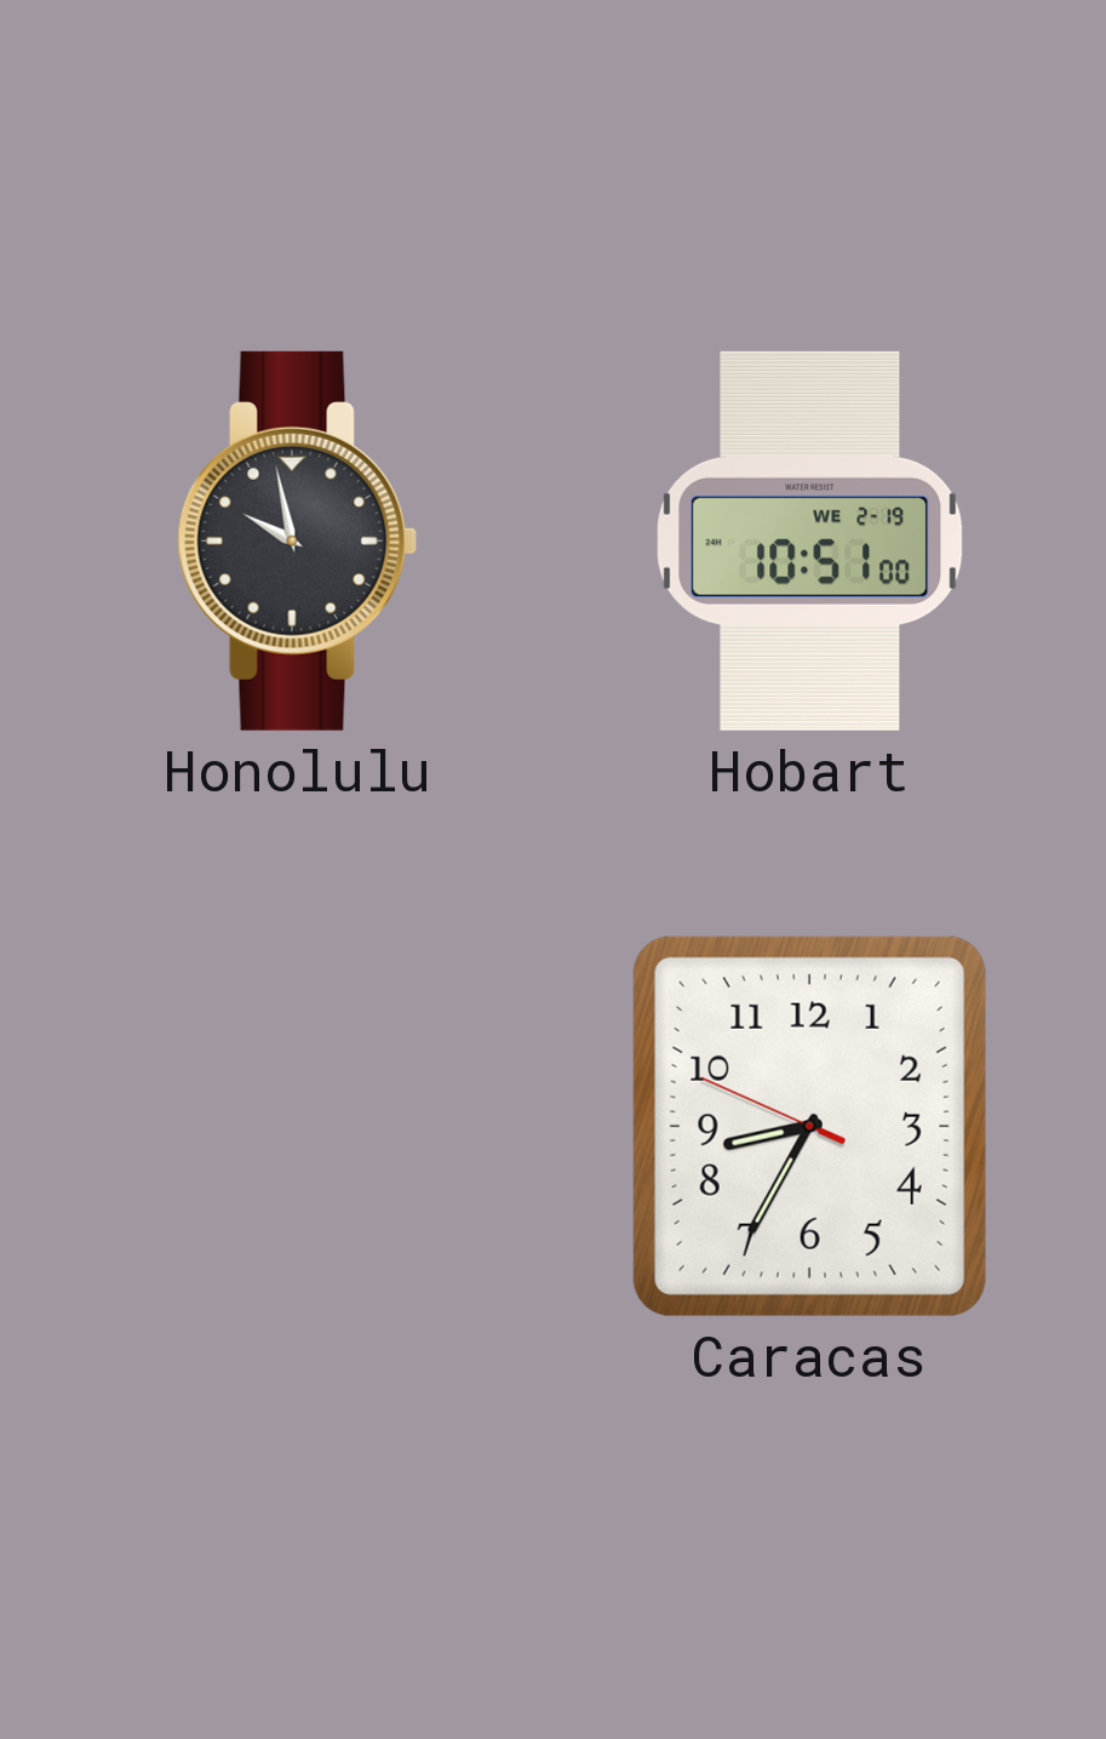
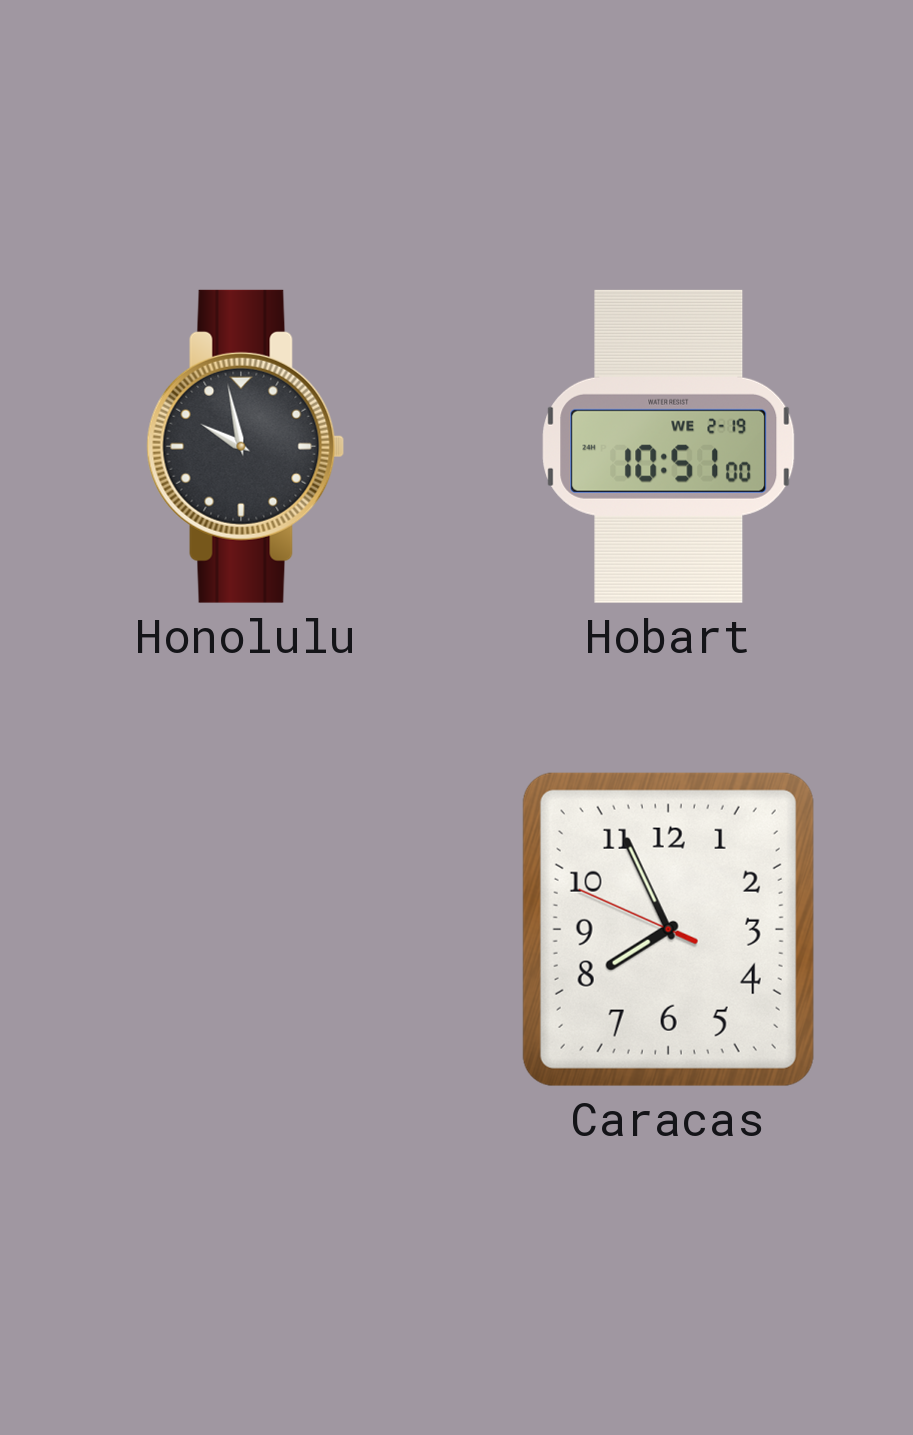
Caracas: 8:34 -> 7:55 (668, 929)
